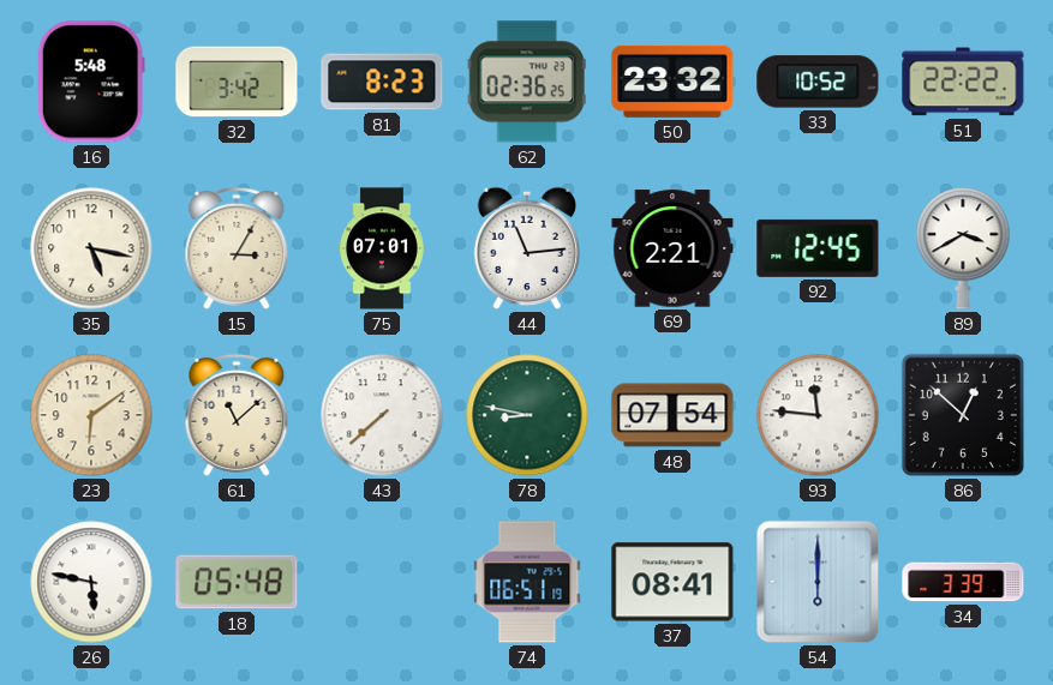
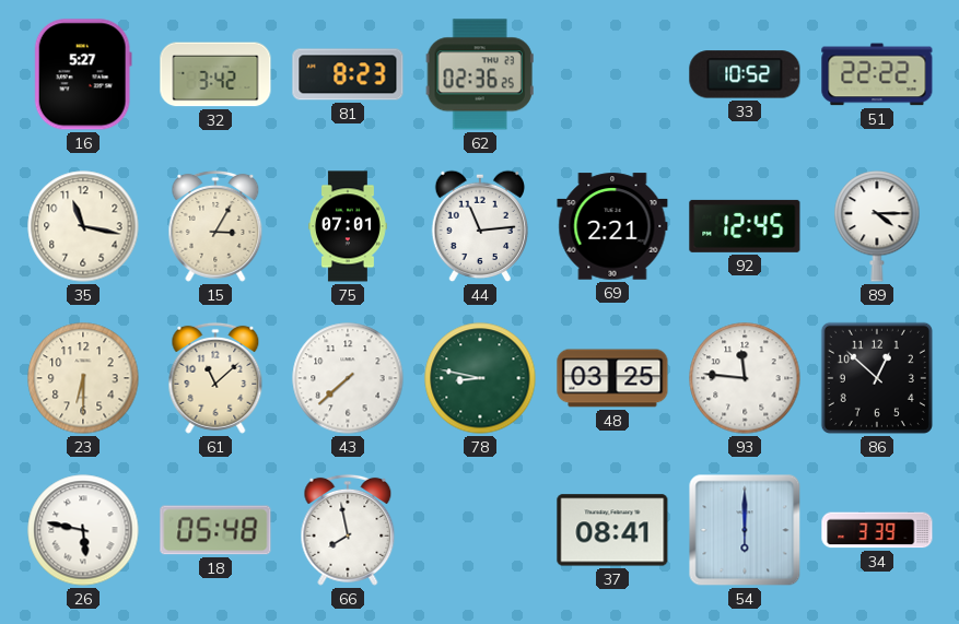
16: 5:48 -> 5:27 (83, 74)
50: 23:32 -> none (672, 82)
35: 5:17 -> 11:17 (83, 226)
89: 3:40 -> 4:15 (877, 226)
23: 6:09 -> 6:30 (83, 378)
48: 07:54 -> 03:25 (612, 378)
66: none -> 7:58 (348, 530)
74: 06:51 -> none (527, 582)
